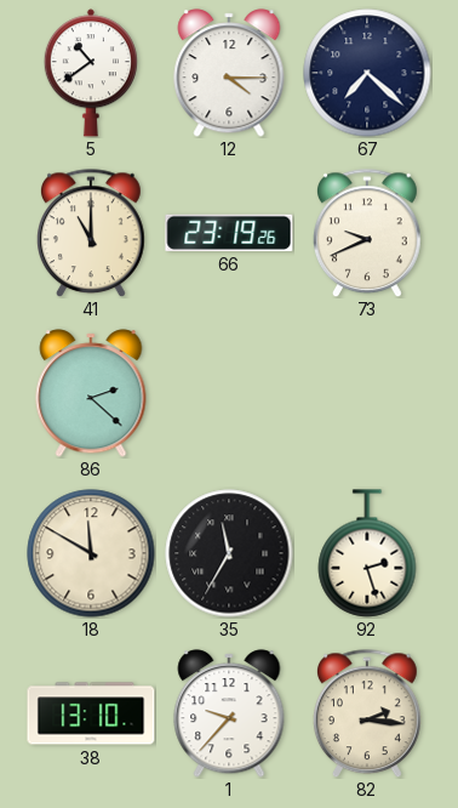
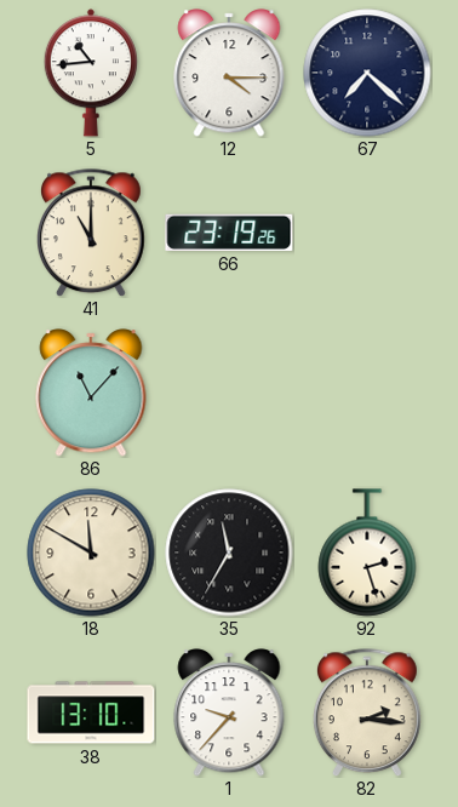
5: 10:39 -> 10:44 (91, 73)
73: 9:41 -> none (367, 233)
86: 2:22 -> 11:07 (91, 393)
